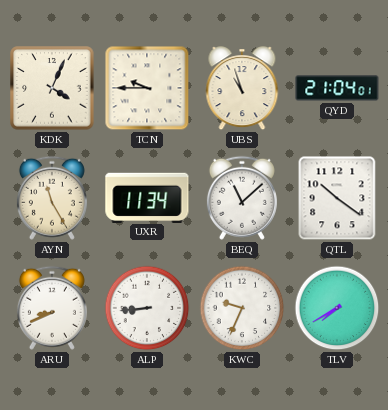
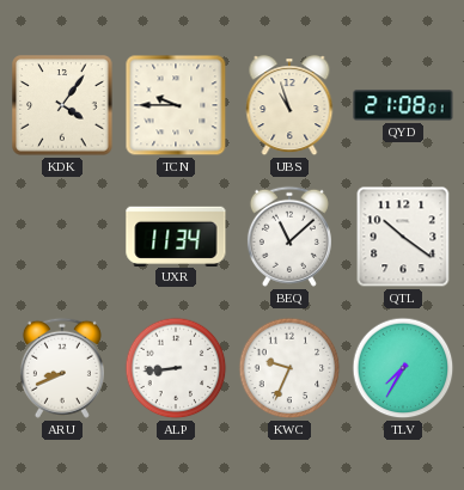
KDK: 4:04 -> 4:06 (62, 105)
QYD: 21:04 -> 21:08 (403, 105)
AYN: 11:25 -> none (52, 198)
TLV: 7:40 -> 7:35 (403, 368)
